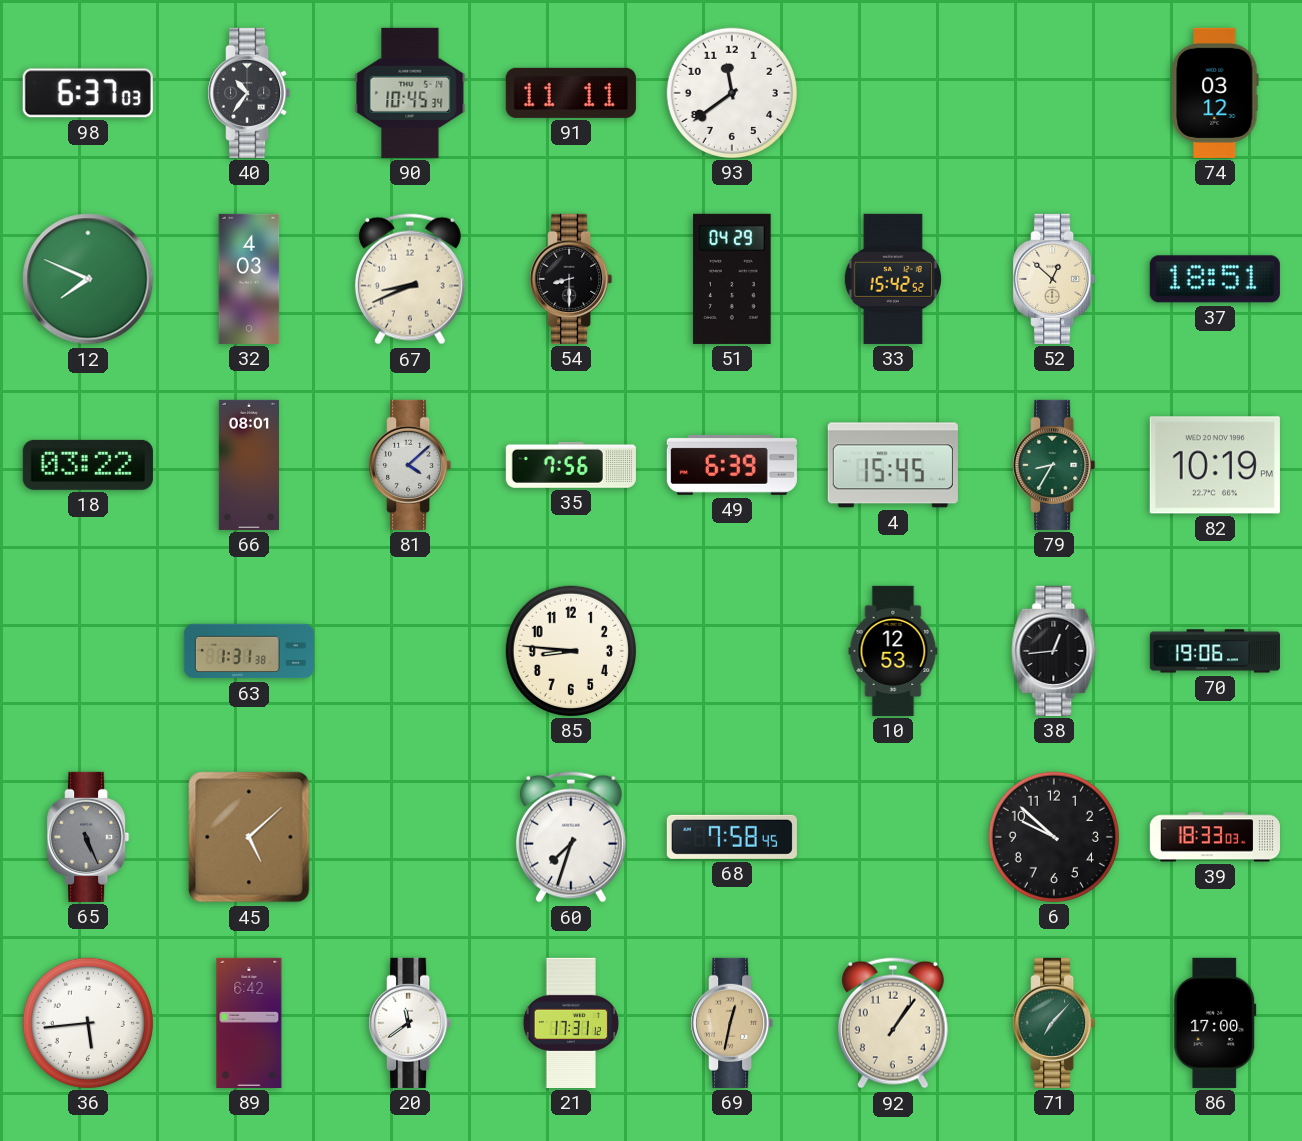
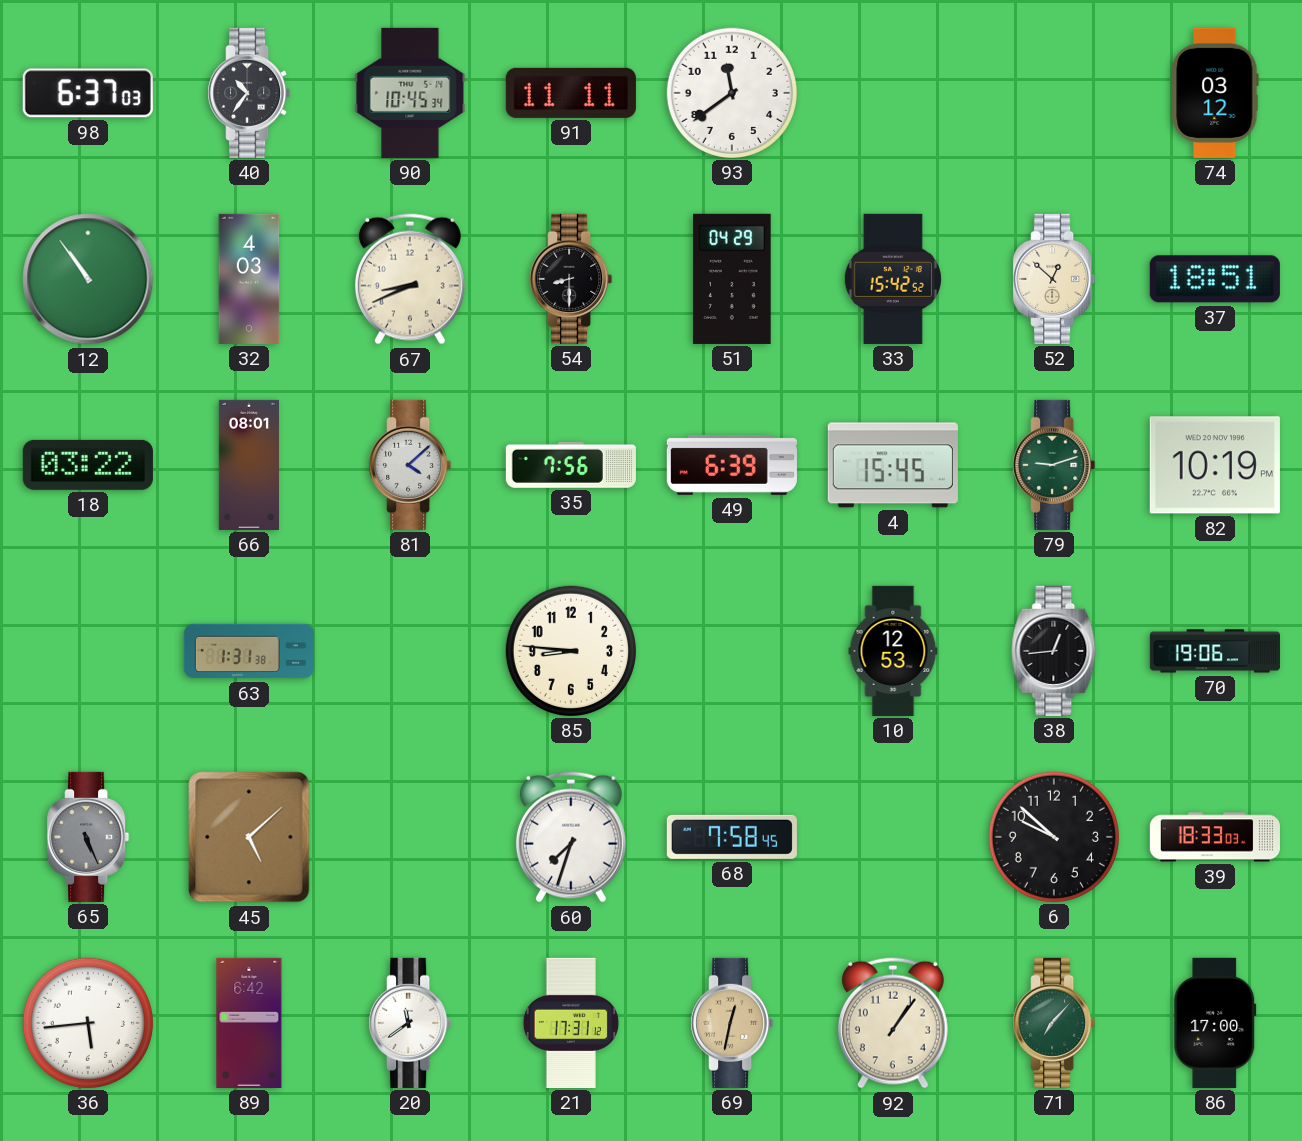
12: 7:49 -> 10:54 (88, 279)
79: 8:35 -> 9:12 (1054, 465)
